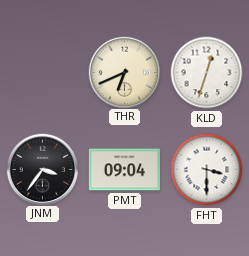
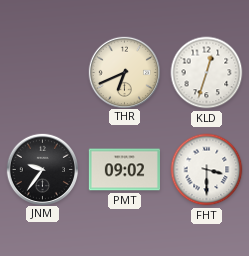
JNM: 3:36 -> 9:36 (42, 169)
PMT: 09:04 -> 09:02 (124, 170)
